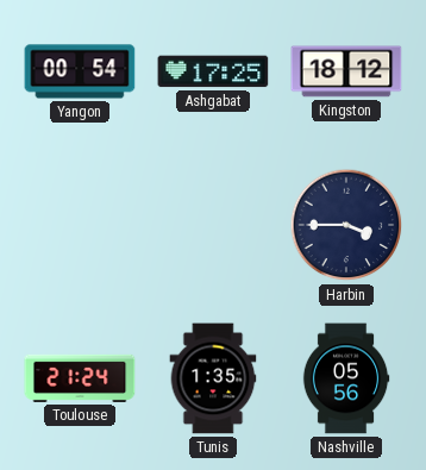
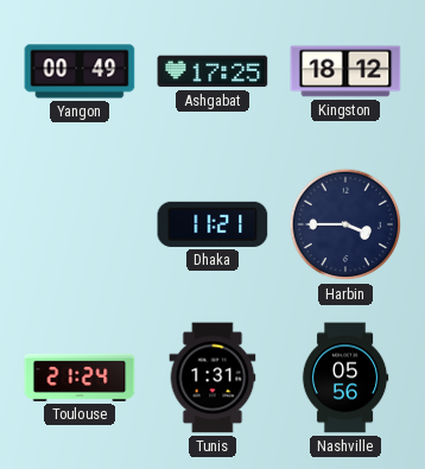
Yangon: 00:54 -> 00:49 (80, 71)
Dhaka: none -> 11:21 (213, 224)
Tunis: 1:35 -> 1:31 (213, 378)
